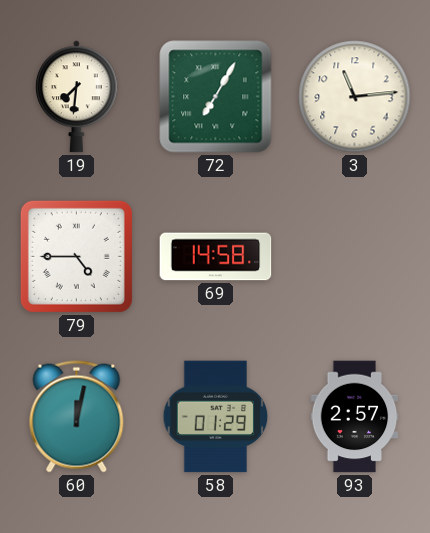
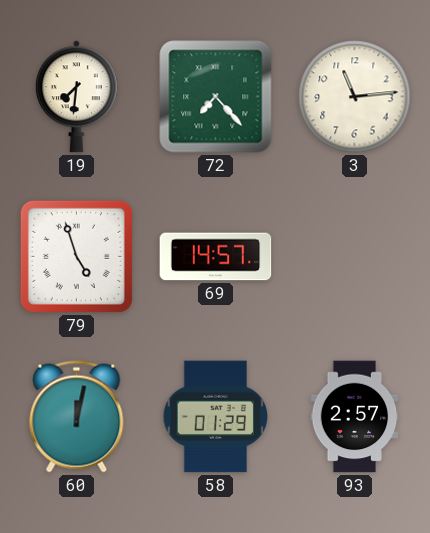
72: 7:05 -> 7:23 (216, 97)
79: 4:45 -> 4:57 (76, 256)
69: 14:58 -> 14:57 (216, 257)
